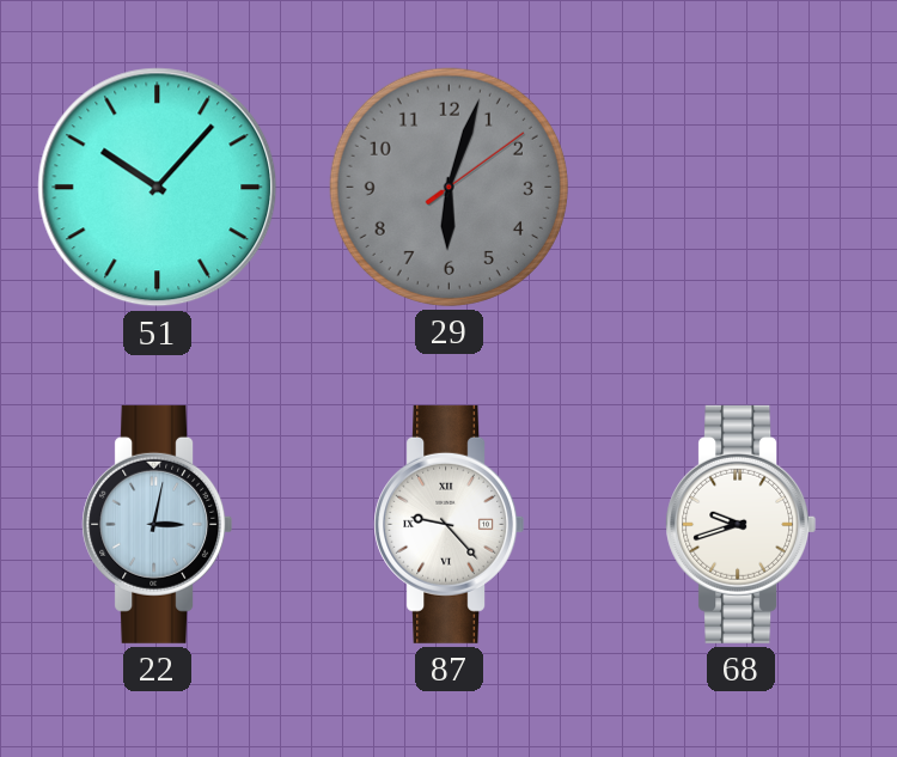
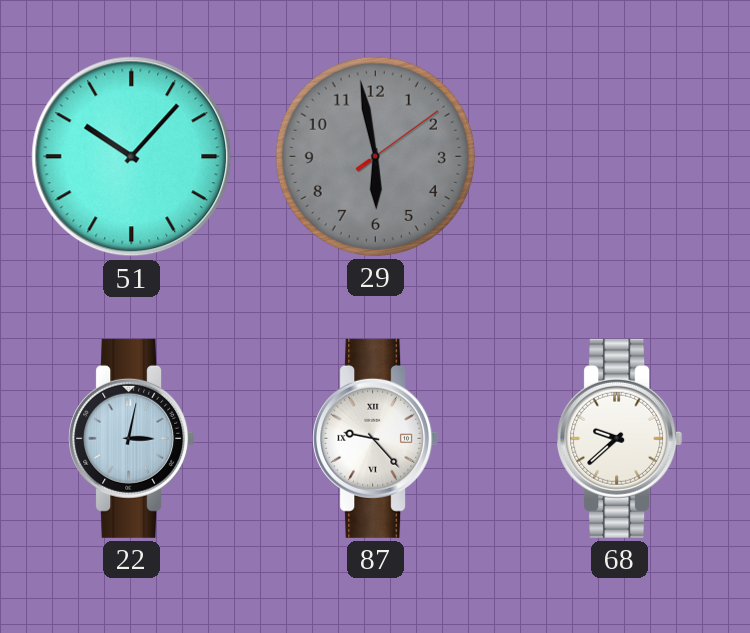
29: 6:03 -> 5:58 (375, 156)
68: 9:42 -> 9:38 (620, 438)
